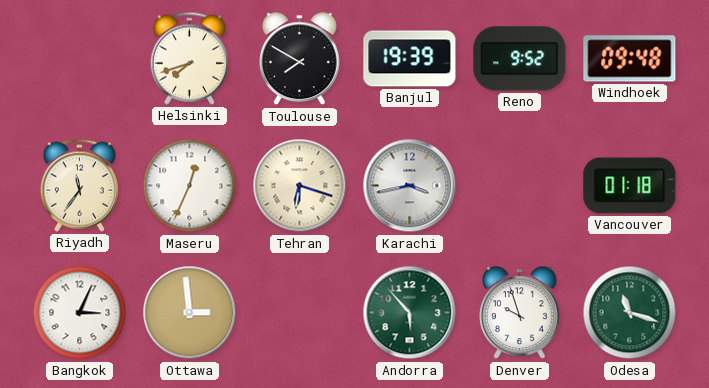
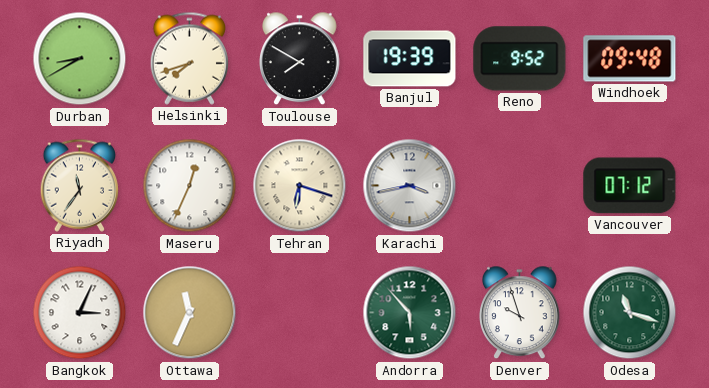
Durban: none -> 8:40 (80, 59)
Vancouver: 01:18 -> 07:12 (630, 186)
Ottawa: 2:59 -> 11:34 (190, 313)
